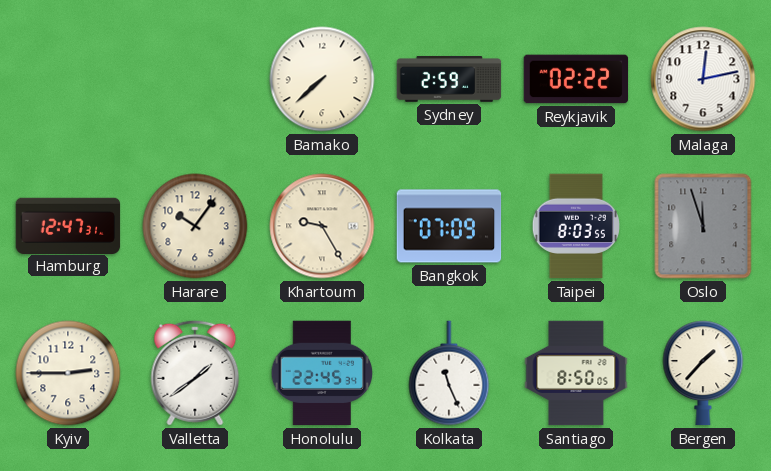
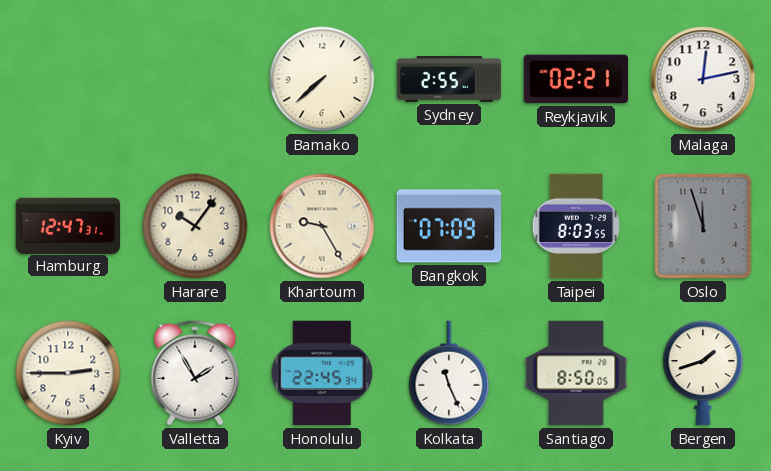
Sydney: 2:59 -> 2:55 (449, 80)
Reykjavik: 02:22 -> 02:21 (576, 79)
Valletta: 1:39 -> 1:55 (195, 373)
Bergen: 1:37 -> 1:42 (703, 373)
